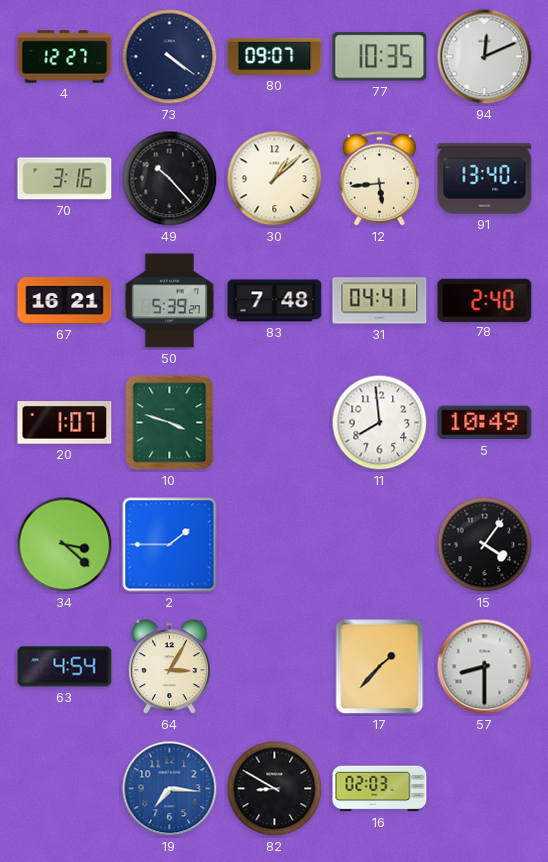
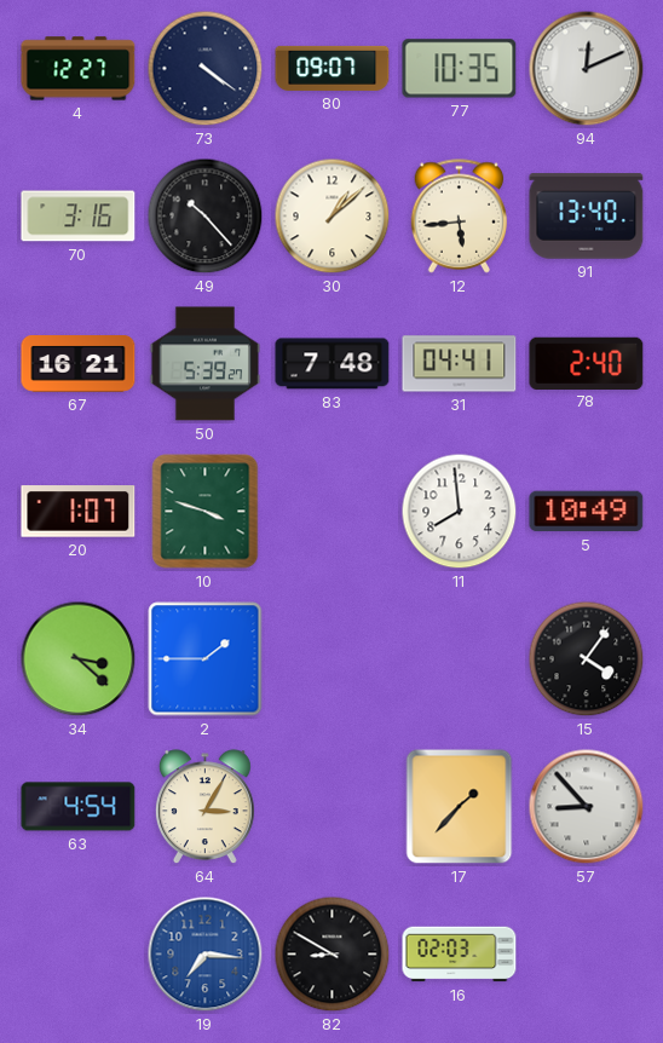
57: 8:30 -> 8:53 (587, 807)
